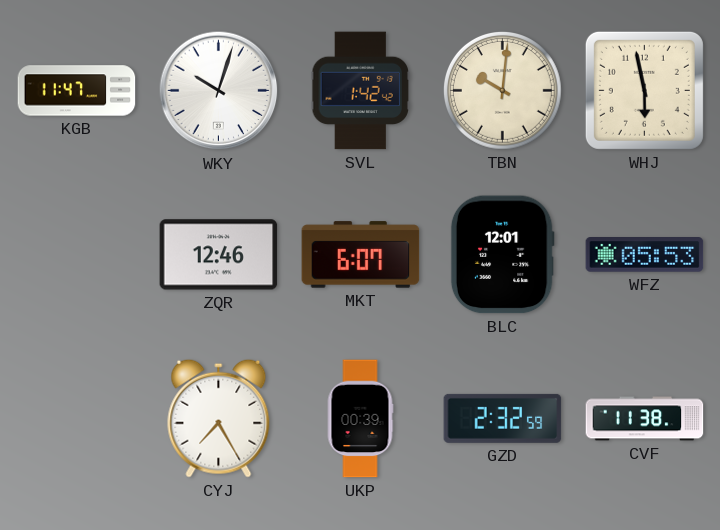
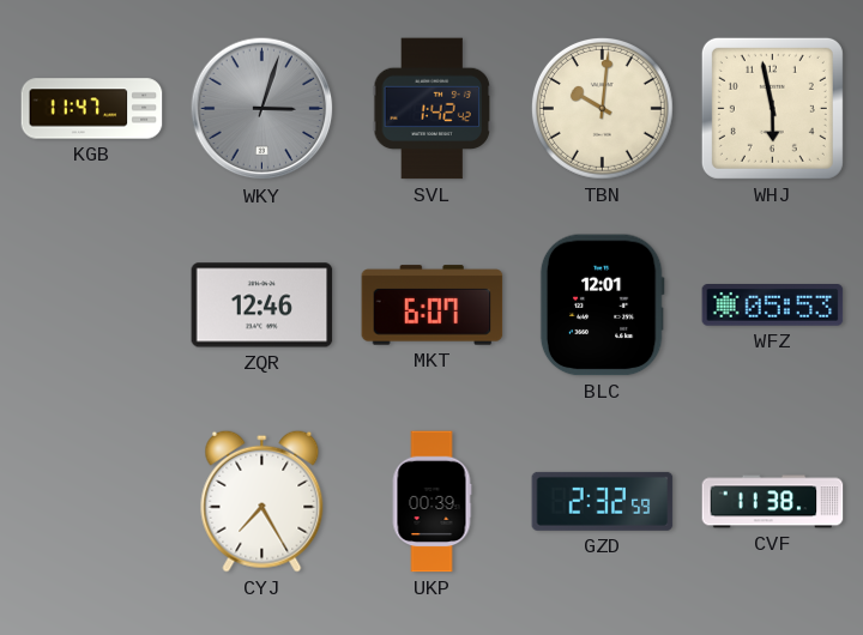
WKY: 10:03 -> 3:03 (262, 109)
WKY dial: white -> grey (262, 109)
